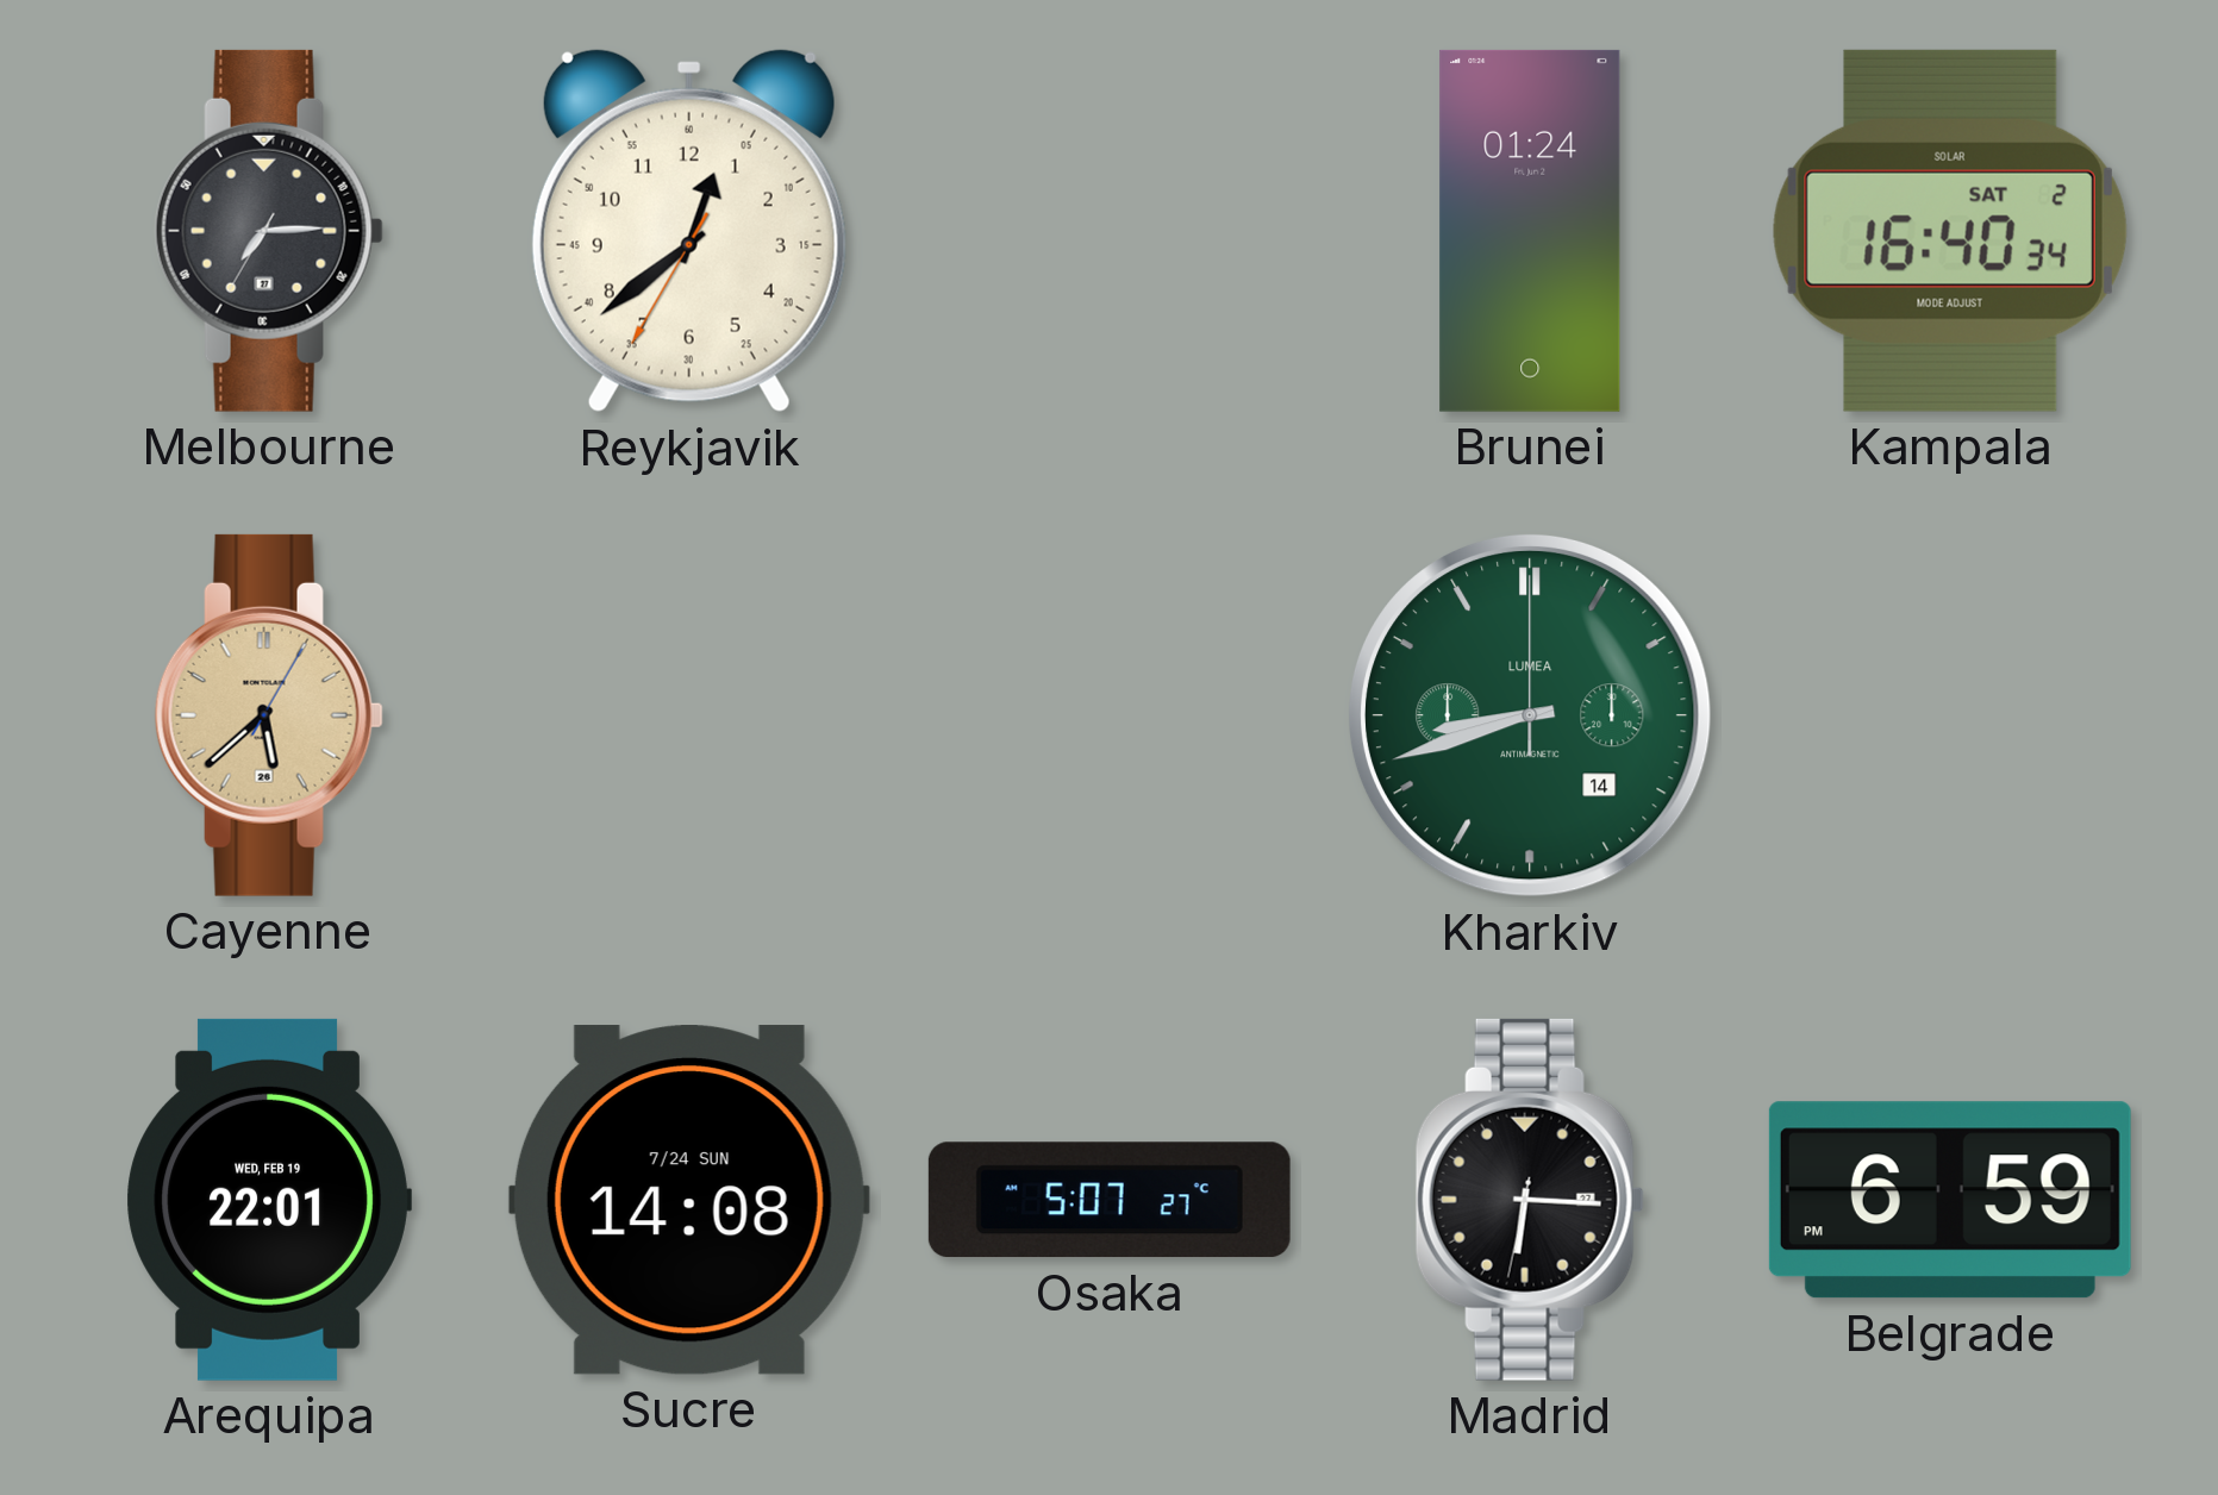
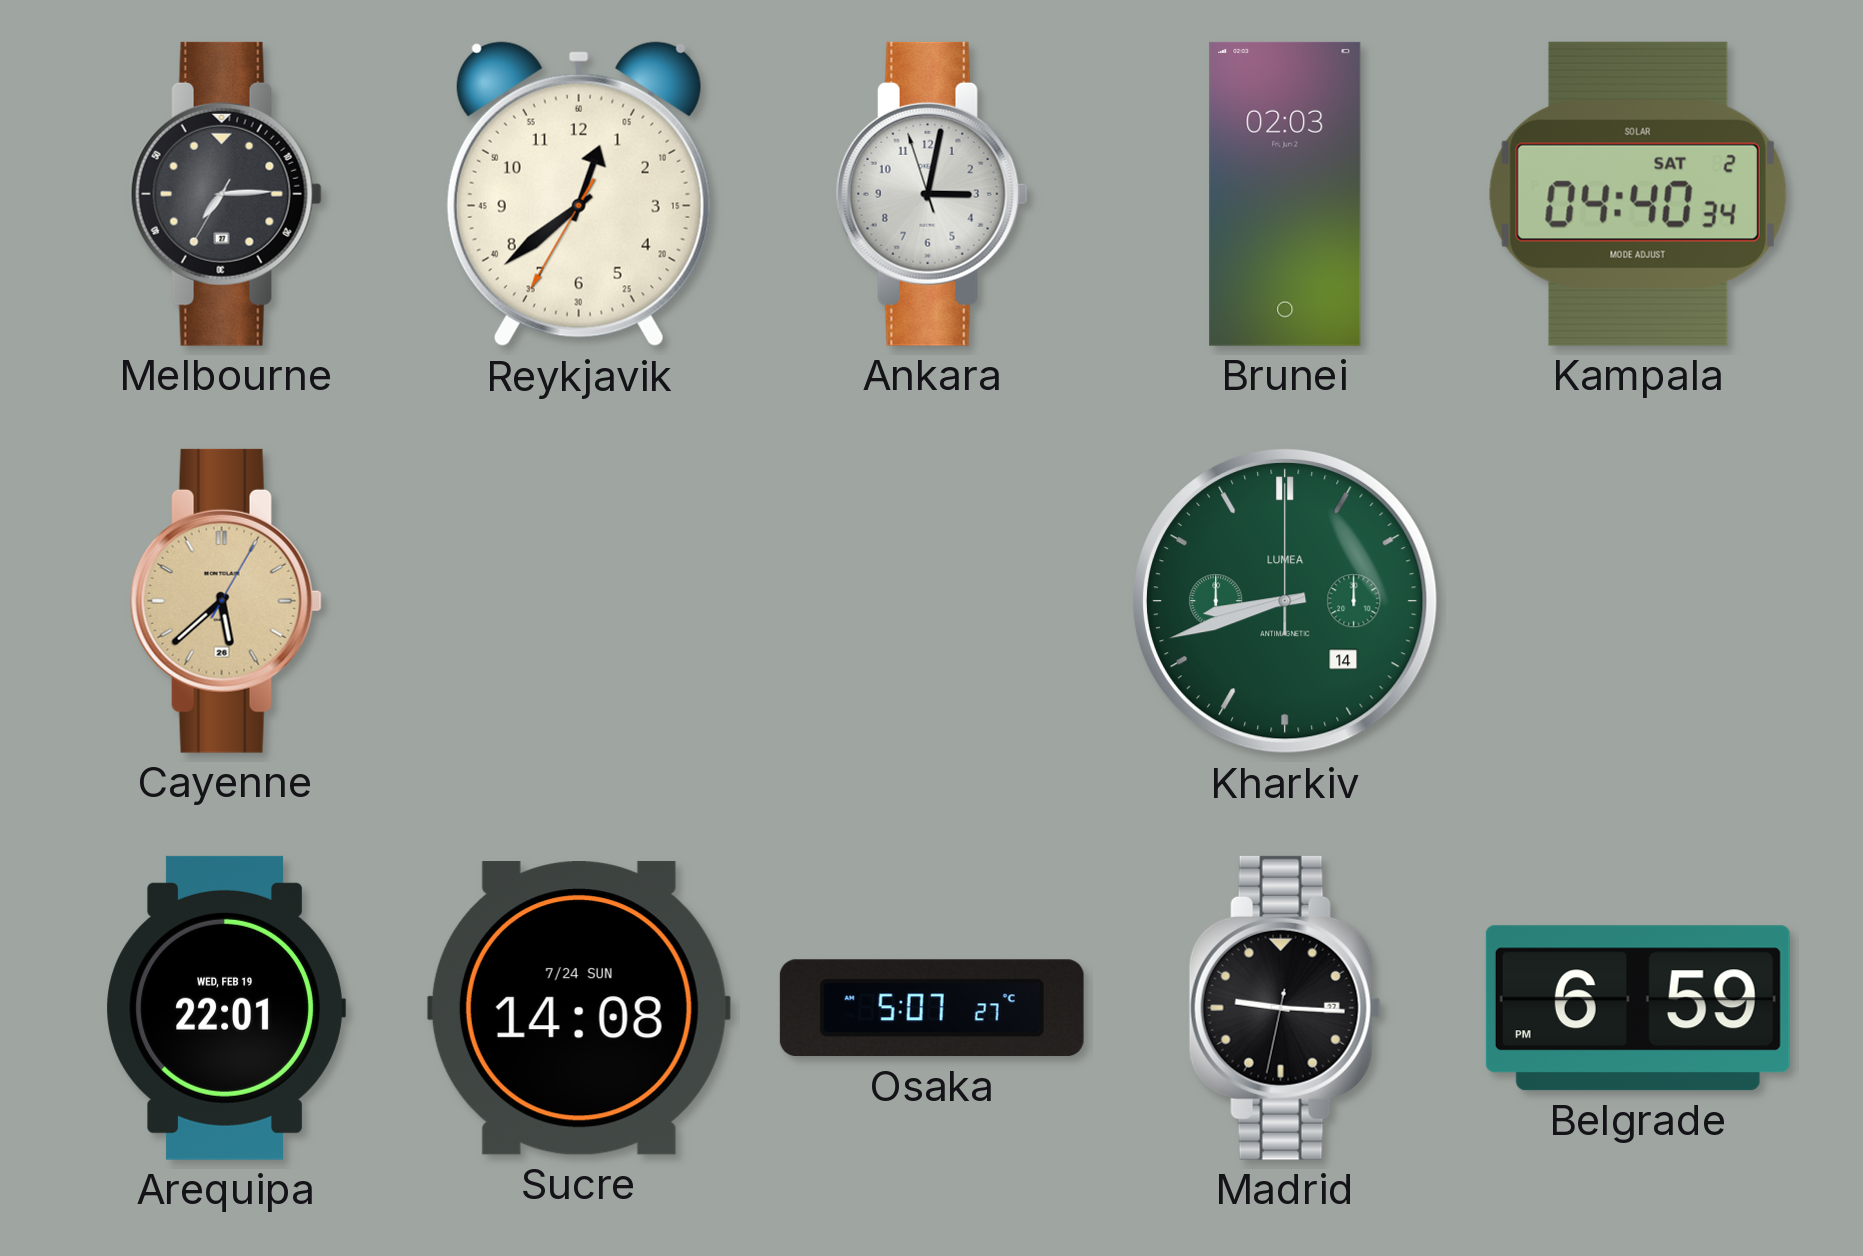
Ankara: none -> 3:01 (932, 194)
Brunei: 01:24 -> 02:03 (1285, 194)
Kampala: 16:40 -> 04:40 (1638, 194)
Madrid: 6:15 -> 9:15 (1285, 1008)
